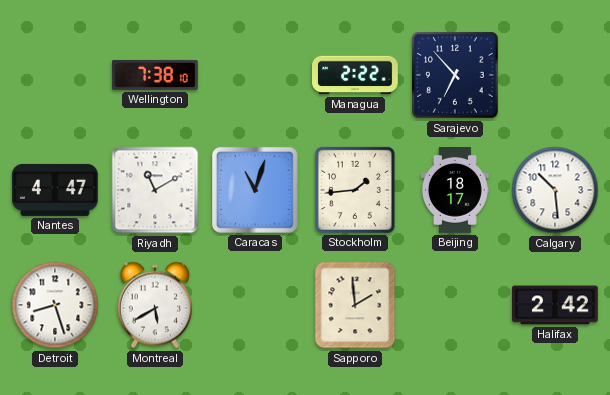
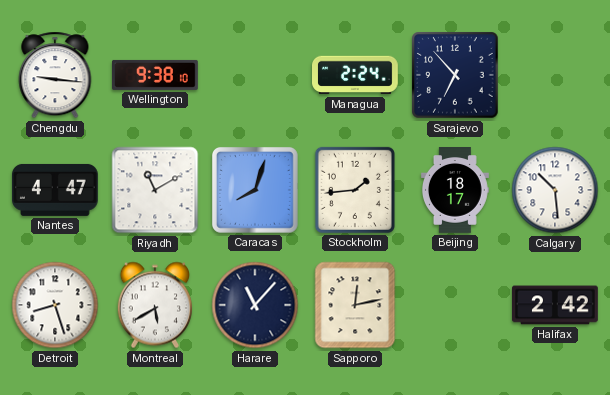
Chengdu: none -> 9:16 (55, 75)
Wellington: 7:38 -> 9:38 (156, 75)
Managua: 2:22 -> 2:24 (356, 75)
Caracas: 11:03 -> 8:03 (255, 190)
Harare: none -> 11:07 (255, 305)
Sapporo: 1:59 -> 12:13 (355, 305)
